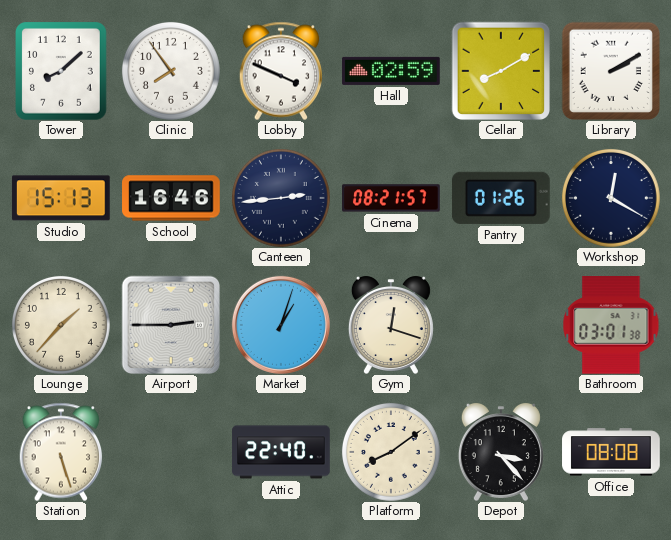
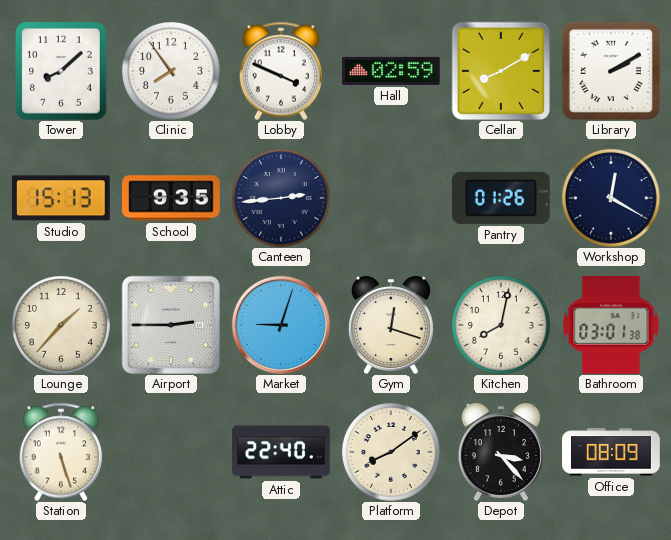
School: 16:46 -> 9:35 (171, 198)
Cinema: 08:21 -> none (391, 198)
Market: 1:03 -> 9:03 (281, 325)
Kitchen: none -> 8:02 (501, 325)
Office: 08:08 -> 08:09 (611, 452)
